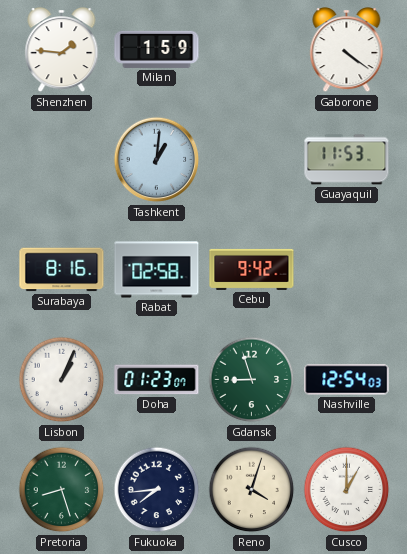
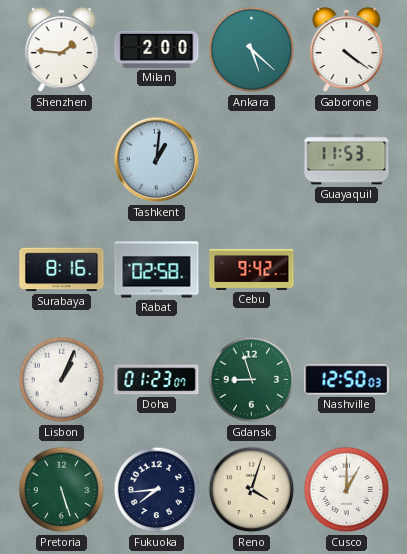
Milan: 1:59 -> 2:00 (157, 49)
Ankara: none -> 5:22 (252, 50)
Nashville: 12:54 -> 12:50 (347, 380)
Pretoria: 8:27 -> 5:27 (62, 490)
